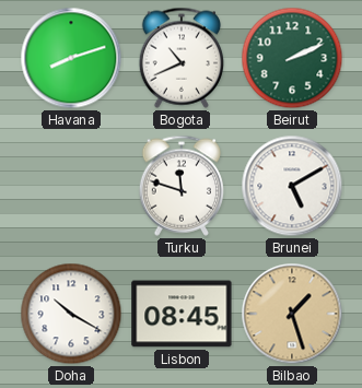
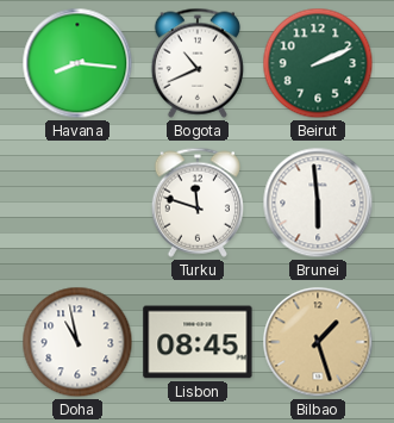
Havana: 8:12 -> 8:16 (77, 63)
Brunei: 5:10 -> 5:59 (318, 203)
Doha: 10:20 -> 10:58 (77, 342)
